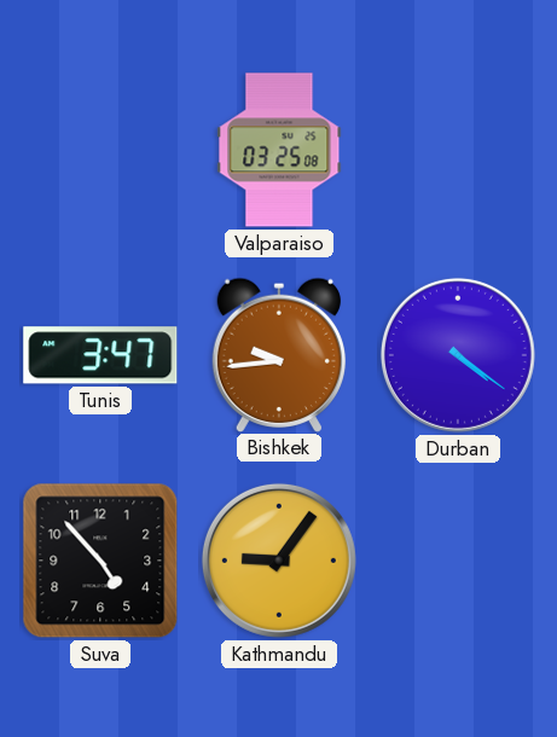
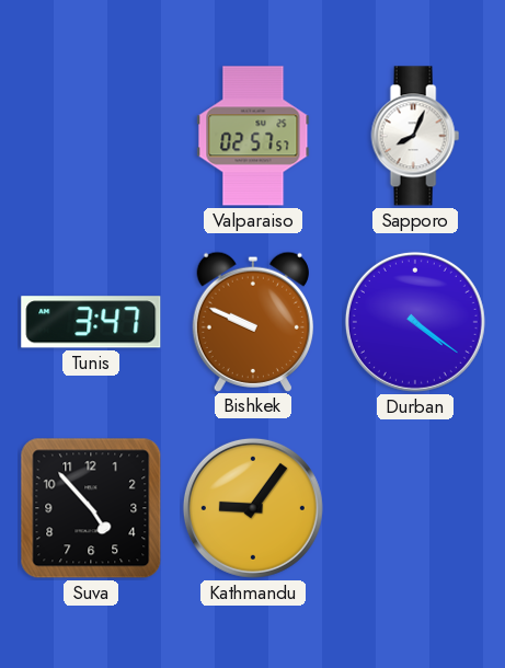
Valparaiso: 03:25 -> 02:57 (253, 136)
Sapporo: none -> 8:04 (415, 136)
Bishkek: 9:44 -> 9:49 (252, 321)
